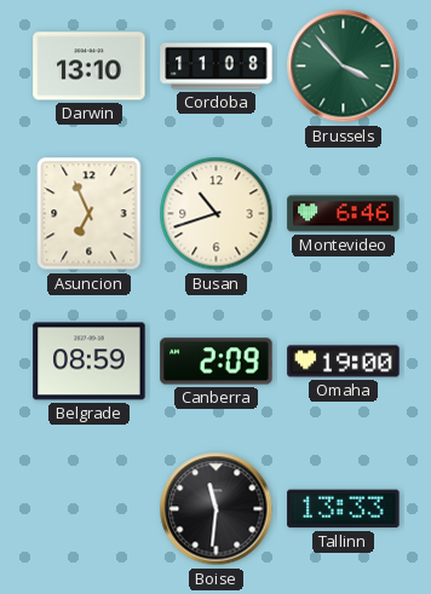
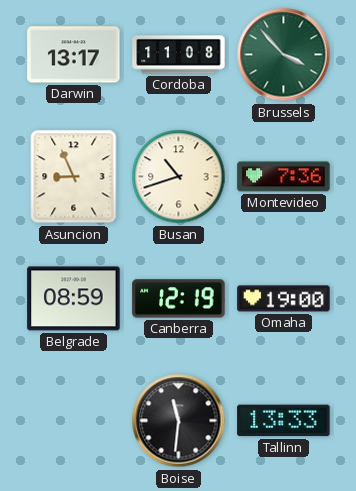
Darwin: 13:10 -> 13:17 (74, 55)
Asuncion: 6:56 -> 8:56 (74, 177)
Montevideo: 6:46 -> 7:36 (284, 177)
Canberra: 2:09 -> 12:19 (179, 299)
